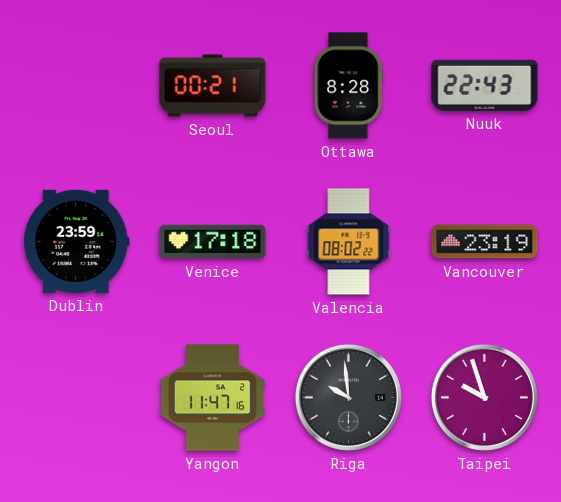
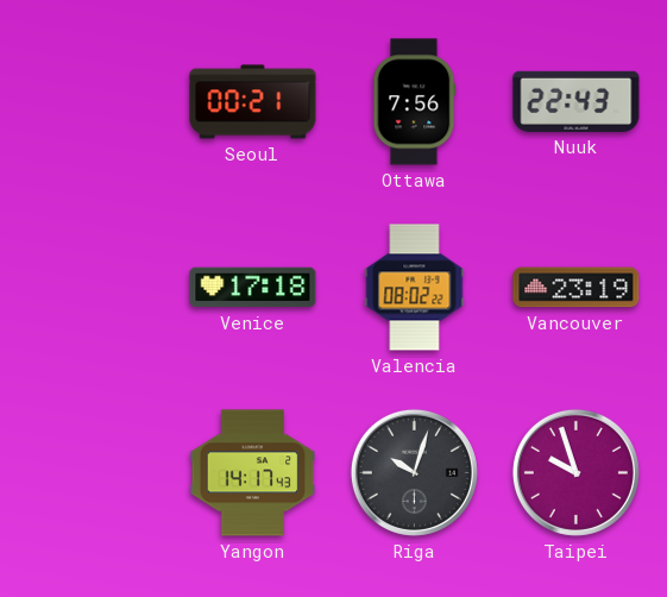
Ottawa: 8:28 -> 7:56 (415, 102)
Dublin: 23:59 -> none (77, 241)
Yangon: 11:47 -> 14:17 (253, 473)
Riga: 9:59 -> 10:03 (414, 472)
